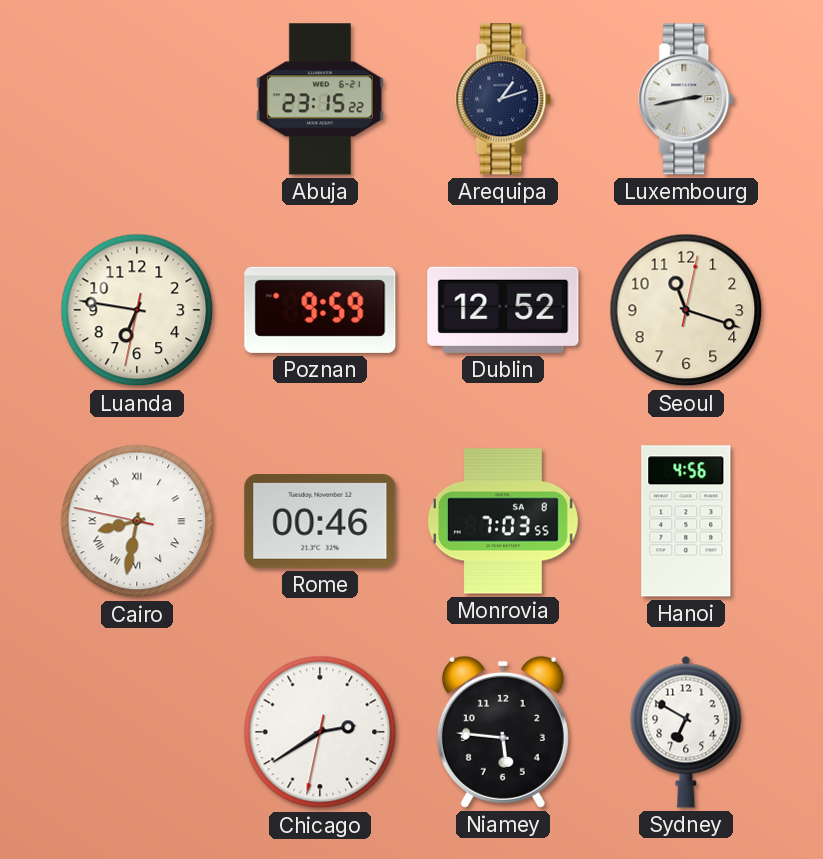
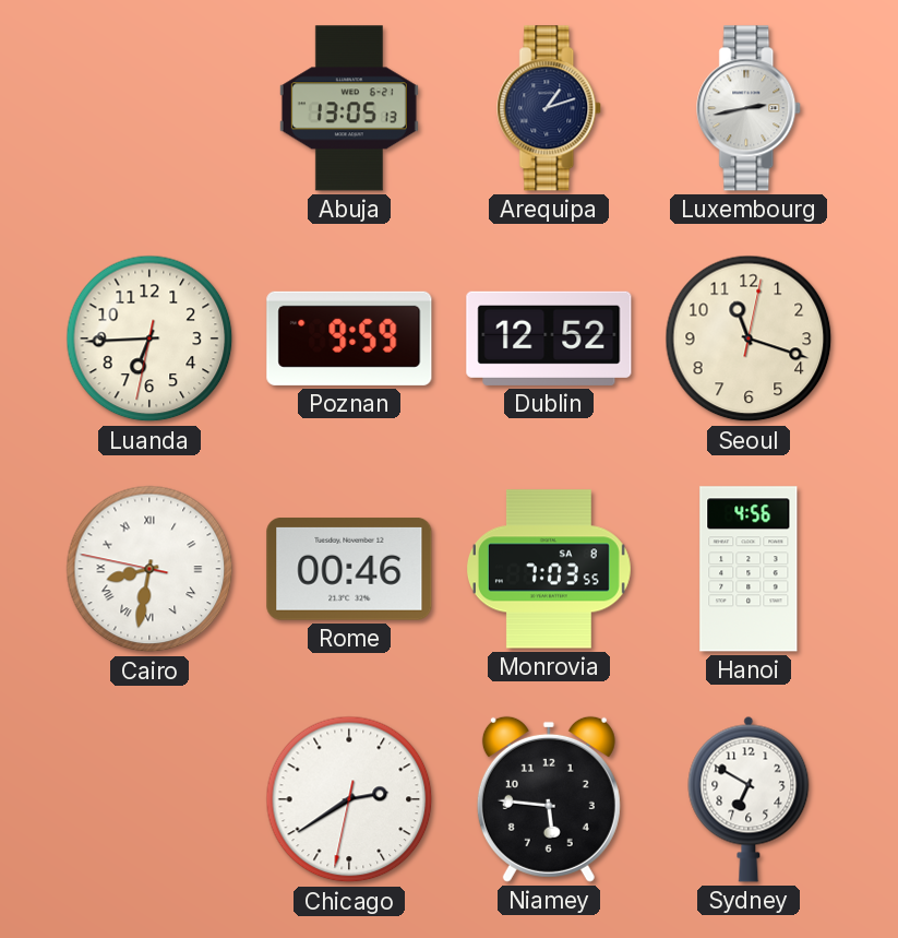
Abuja: 23:15 -> 13:05 (349, 108)
Luanda: 6:46 -> 6:44 (149, 339)
